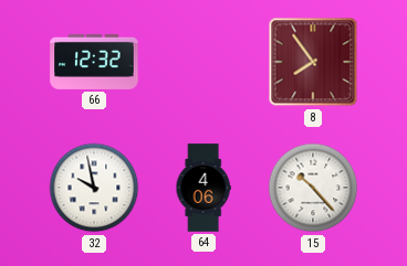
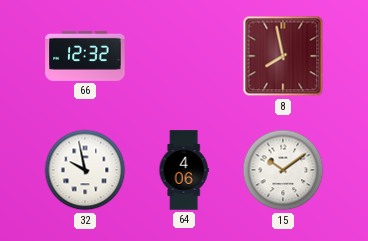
8: 7:54 -> 7:58 (283, 56)
15: 10:23 -> 10:09 (283, 170)
